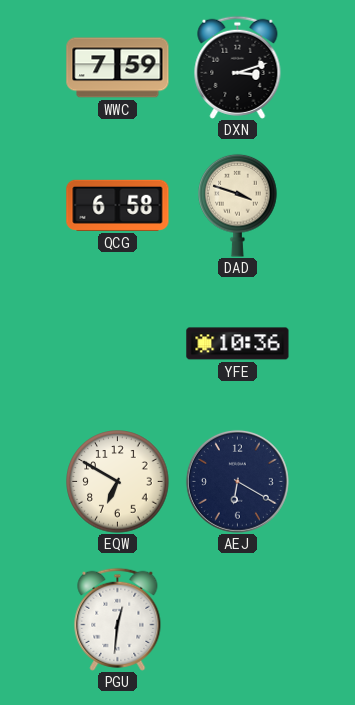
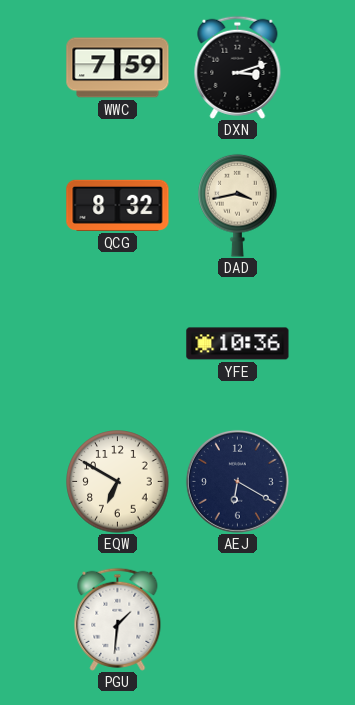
QCG: 6:58 -> 8:32 (118, 205)
DAD: 3:48 -> 3:43 (238, 205)
PGU: 12:31 -> 1:31 (118, 619)
